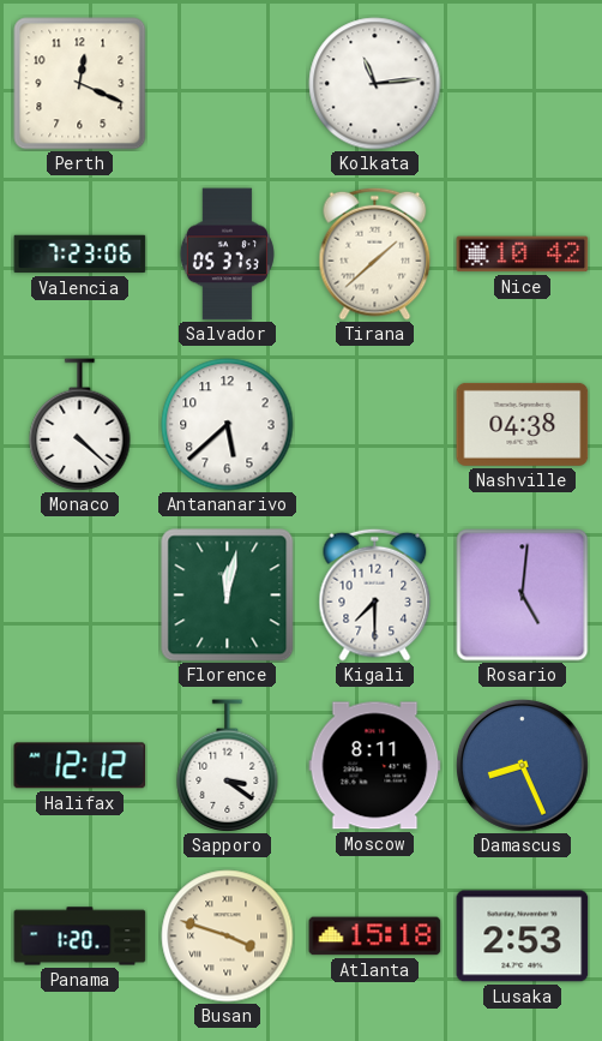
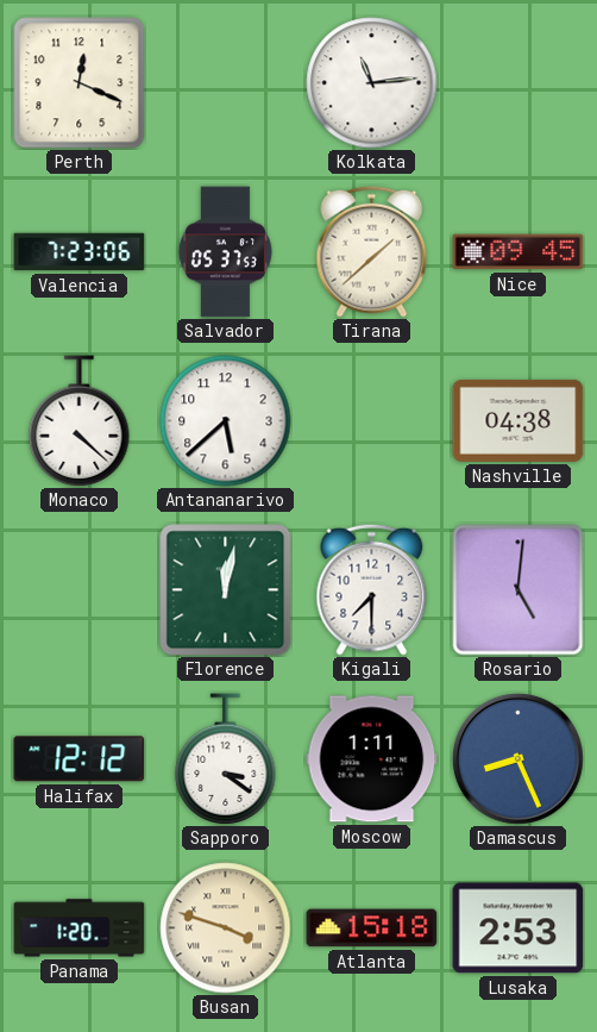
Nice: 10:42 -> 09:45 (519, 252)
Moscow: 8:11 -> 1:11 (372, 759)
